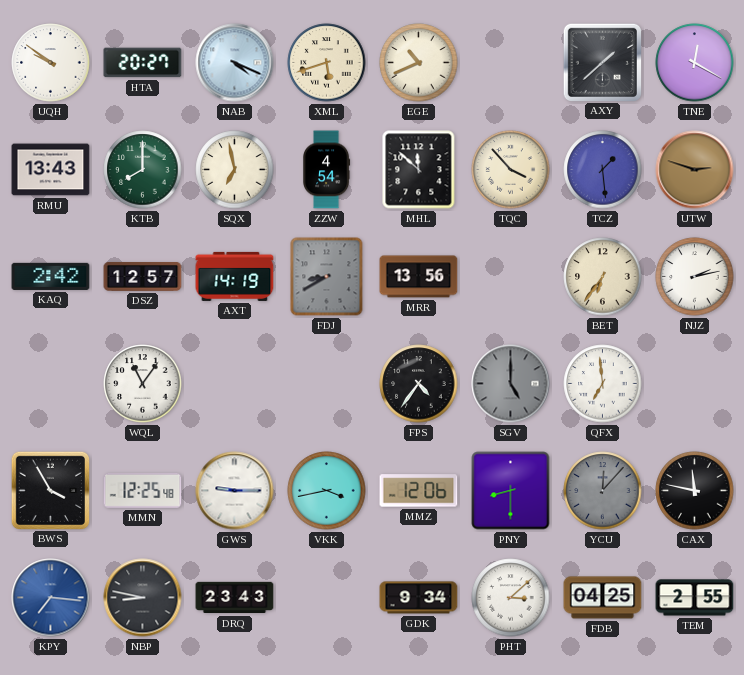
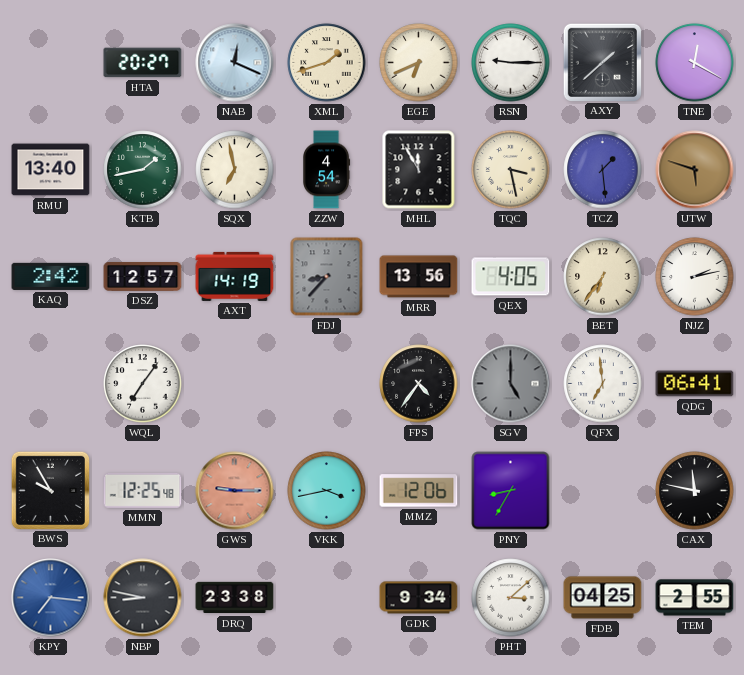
UQH: 9:51 -> none (51, 63)
NAB: 4:19 -> 12:19 (235, 63)
XML: 5:42 -> 1:42 (327, 63)
EGE: 10:41 -> 6:41 (419, 63)
RSN: none -> 9:15 (511, 63)
RMU: 13:43 -> 13:40 (51, 170)
KTB: 8:00 -> 1:43 (143, 170)
MHL: 11:52 -> 11:55 (419, 170)
TQC: 3:53 -> 3:28 (511, 170)
UTW: 2:48 -> 5:48 (695, 170)
FDJ: 8:40 -> 8:37 (327, 277)
QEX: none -> 4:05 (511, 277)
WQL: 11:06 -> 7:06 (143, 384)
QDG: none -> 06:41 (695, 384)
BWS: 3:55 -> 9:55 (50, 490)
GWS dial: white -> salmon (235, 491)
PNY: 8:30 -> 8:35 (511, 491)
YCU: 12:07 -> none (603, 491)
DRQ: 23:43 -> 23:38 (235, 598)
